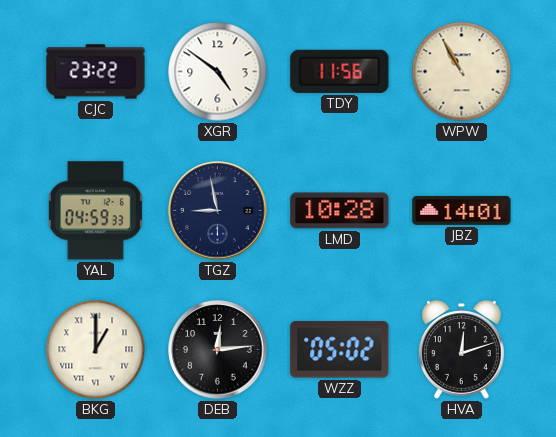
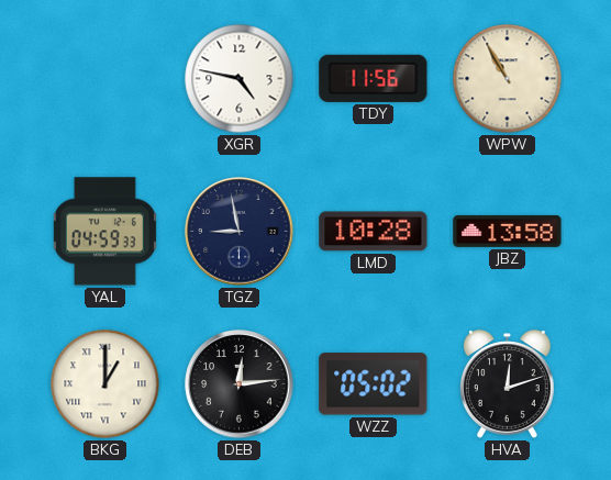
CJC: 23:22 -> none (96, 72)
XGR: 4:51 -> 4:47 (240, 79)
JBZ: 14:01 -> 13:58 (508, 231)
